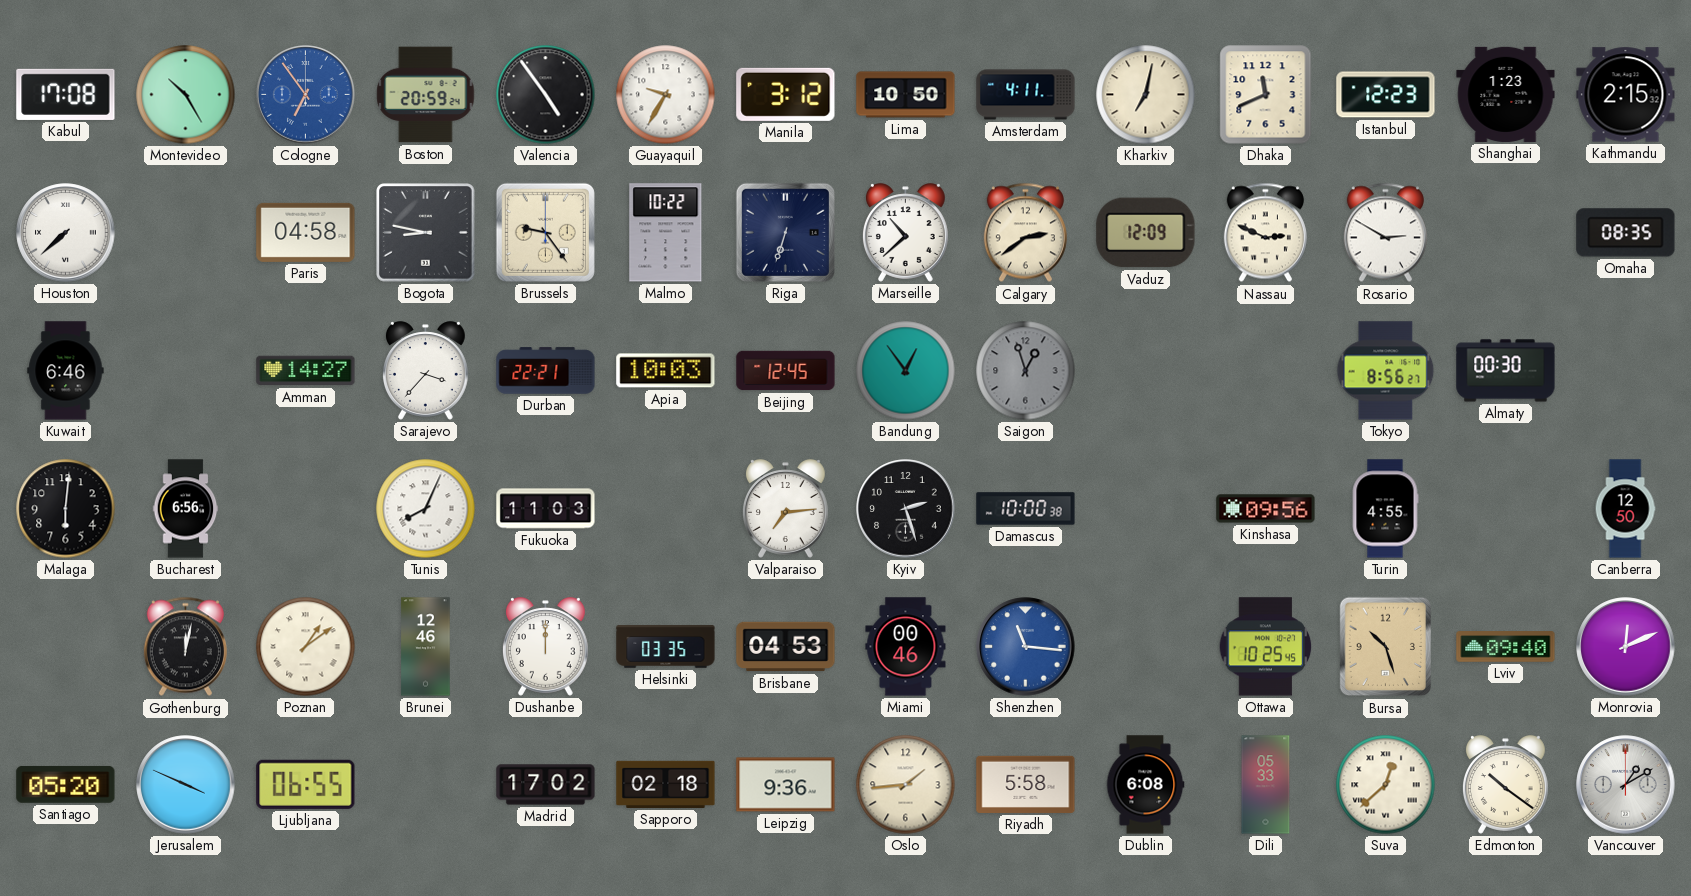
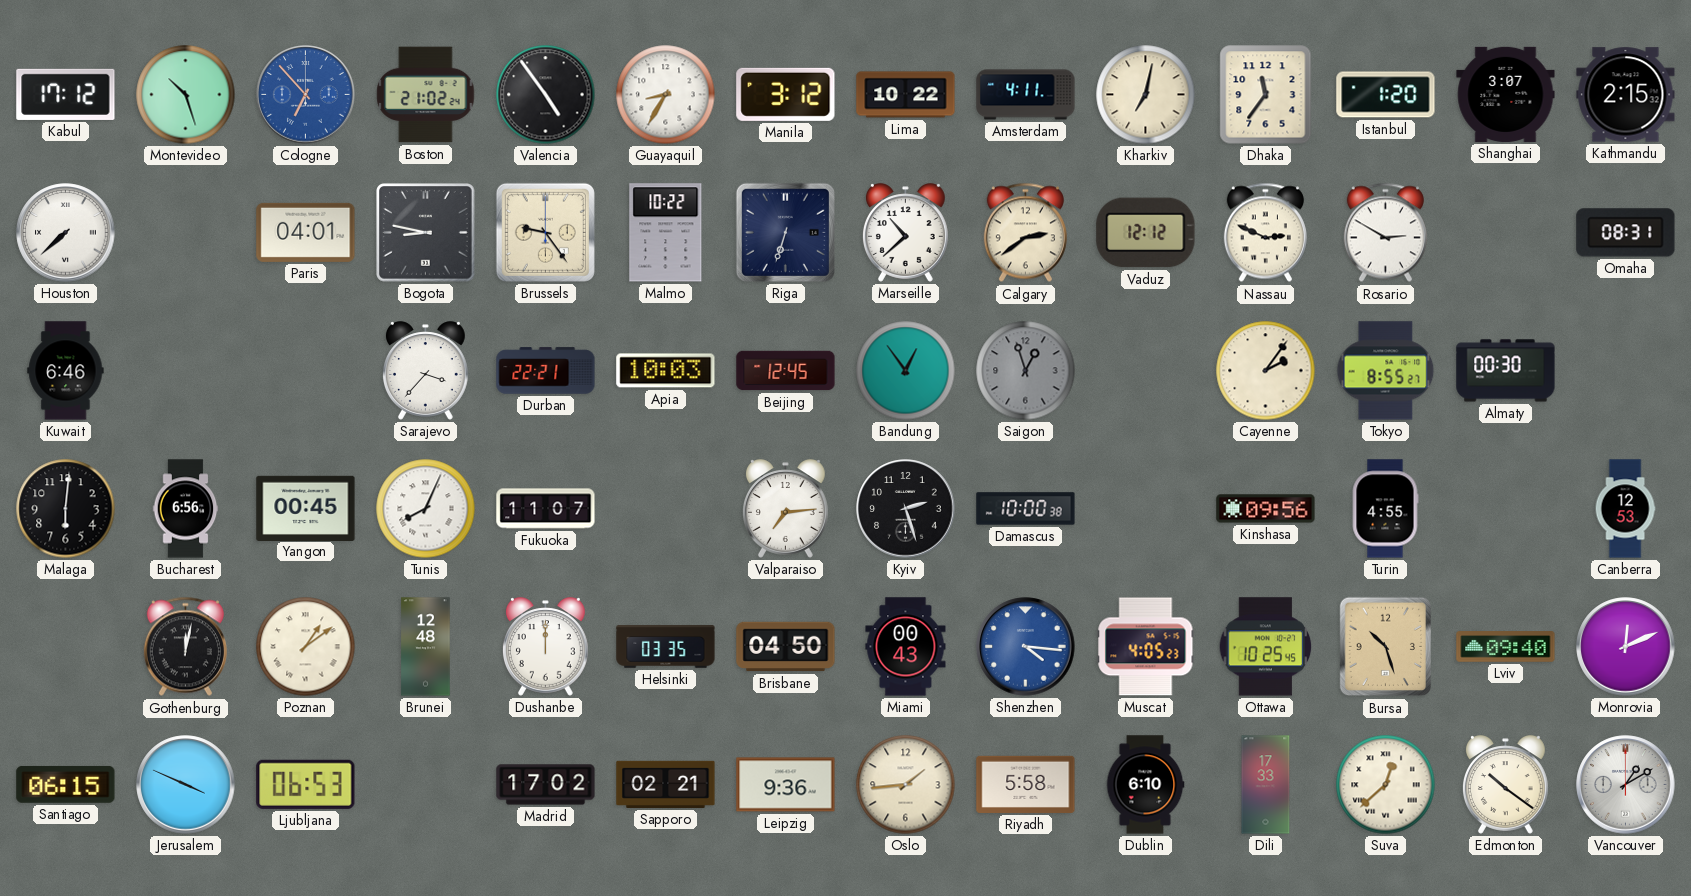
Kabul: 17:08 -> 17:12 (66, 94)
Montevideo: 10:25 -> 10:27 (186, 95)
Cologne: 6:54 -> 6:53 (306, 95)
Boston: 20:59 -> 21:02 (426, 95)
Guayaquil: 9:35 -> 8:35 (666, 95)
Lima: 10:50 -> 10:22 (906, 95)
Dhaka: 11:41 -> 11:36 (1266, 95)
Istanbul: 12:23 -> 1:20 (1386, 95)
Shanghai: 1:23 -> 3:07 (1506, 94)
Paris: 04:58 -> 04:01 (306, 232)
Vaduz: 12:09 -> 12:12 (1146, 233)
Omaha: 08:35 -> 08:31 (1626, 233)
Amman: 14:27 -> none (306, 371)
Cayenne: none -> 2:06 (1266, 371)
Tokyo: 8:56 -> 8:55 (1386, 371)
Yangon: none -> 00:45 (306, 508)
Fukuoka: 11:03 -> 11:07 (546, 509)
Canberra: 12:50 -> 12:53 (1625, 509)
Brunei: 12:46 -> 12:48 (426, 647)
Brisbane: 04:53 -> 04:50 (786, 647)
Miami: 00:46 -> 00:43 (906, 647)
Shenzhen: 11:16 -> 4:16 (1026, 647)
Muscat: none -> 4:05 (1146, 647)
Santiago: 05:20 -> 06:15 (66, 784)
Ljubljana: 06:55 -> 06:53 (306, 784)
Sapporo: 02:18 -> 02:21 (666, 784)
Dublin: 6:08 -> 6:10 (1145, 785)
Dili: 05:33 -> 17:33 (1266, 785)
